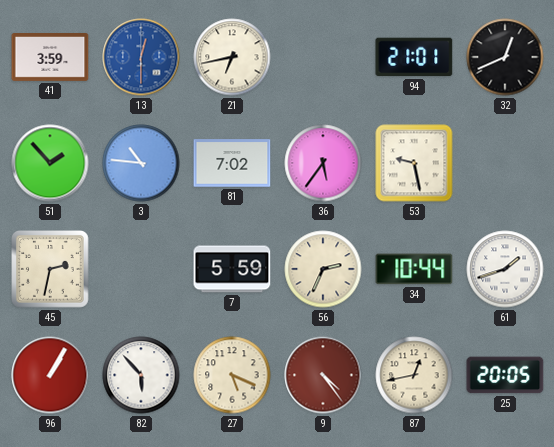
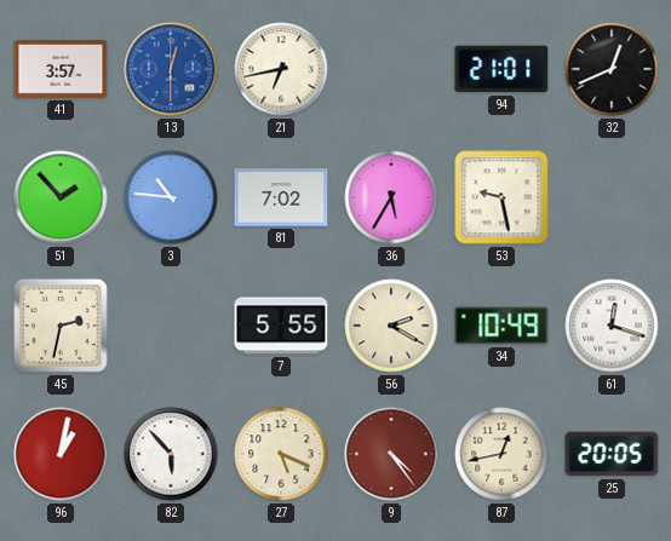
41: 3:59 -> 3:57 (61, 70)
36: 5:36 -> 5:35 (391, 197)
7: 5:59 -> 5:55 (281, 326)
56: 2:34 -> 2:20 (391, 326)
34: 10:44 -> 10:49 (501, 326)
61: 1:42 -> 12:18 (612, 326)
96: 1:05 -> 1:02 (61, 454)
